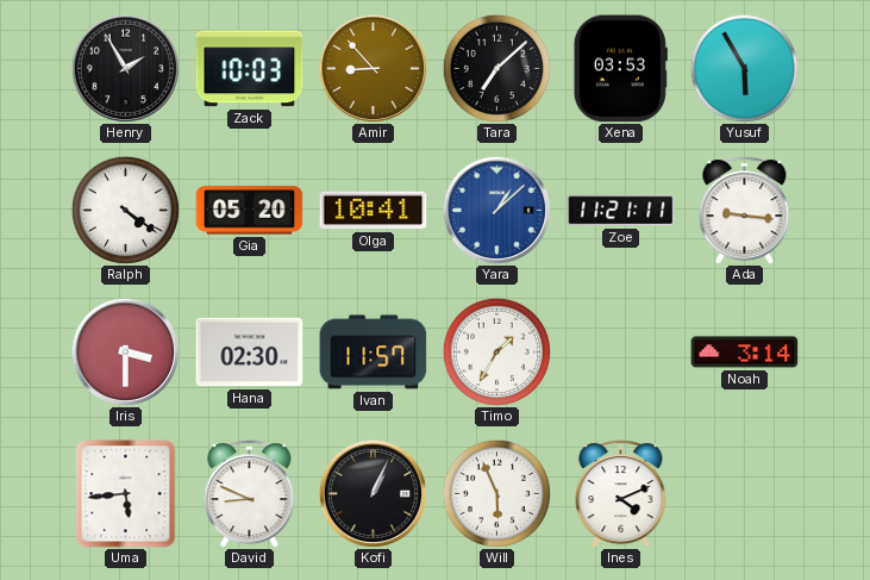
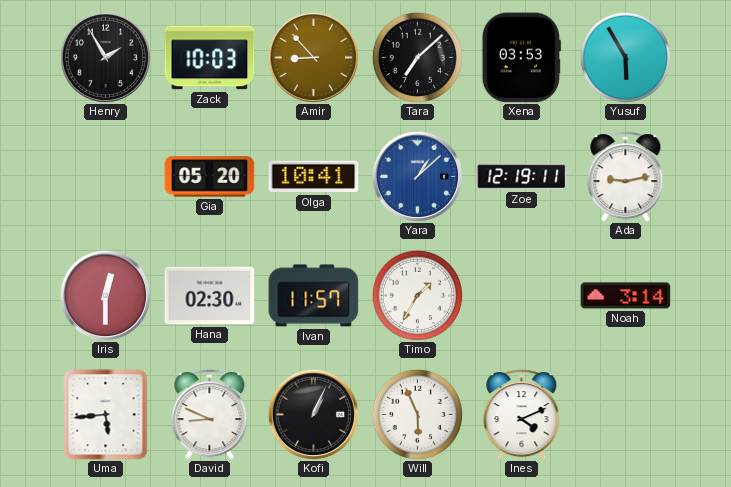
Ralph: 4:21 -> none (125, 210)
Zoe: 11:21 -> 12:19 (522, 177)
Ada: 9:16 -> 9:13 (626, 177)
Iris: 3:30 -> 12:30 (105, 295)
